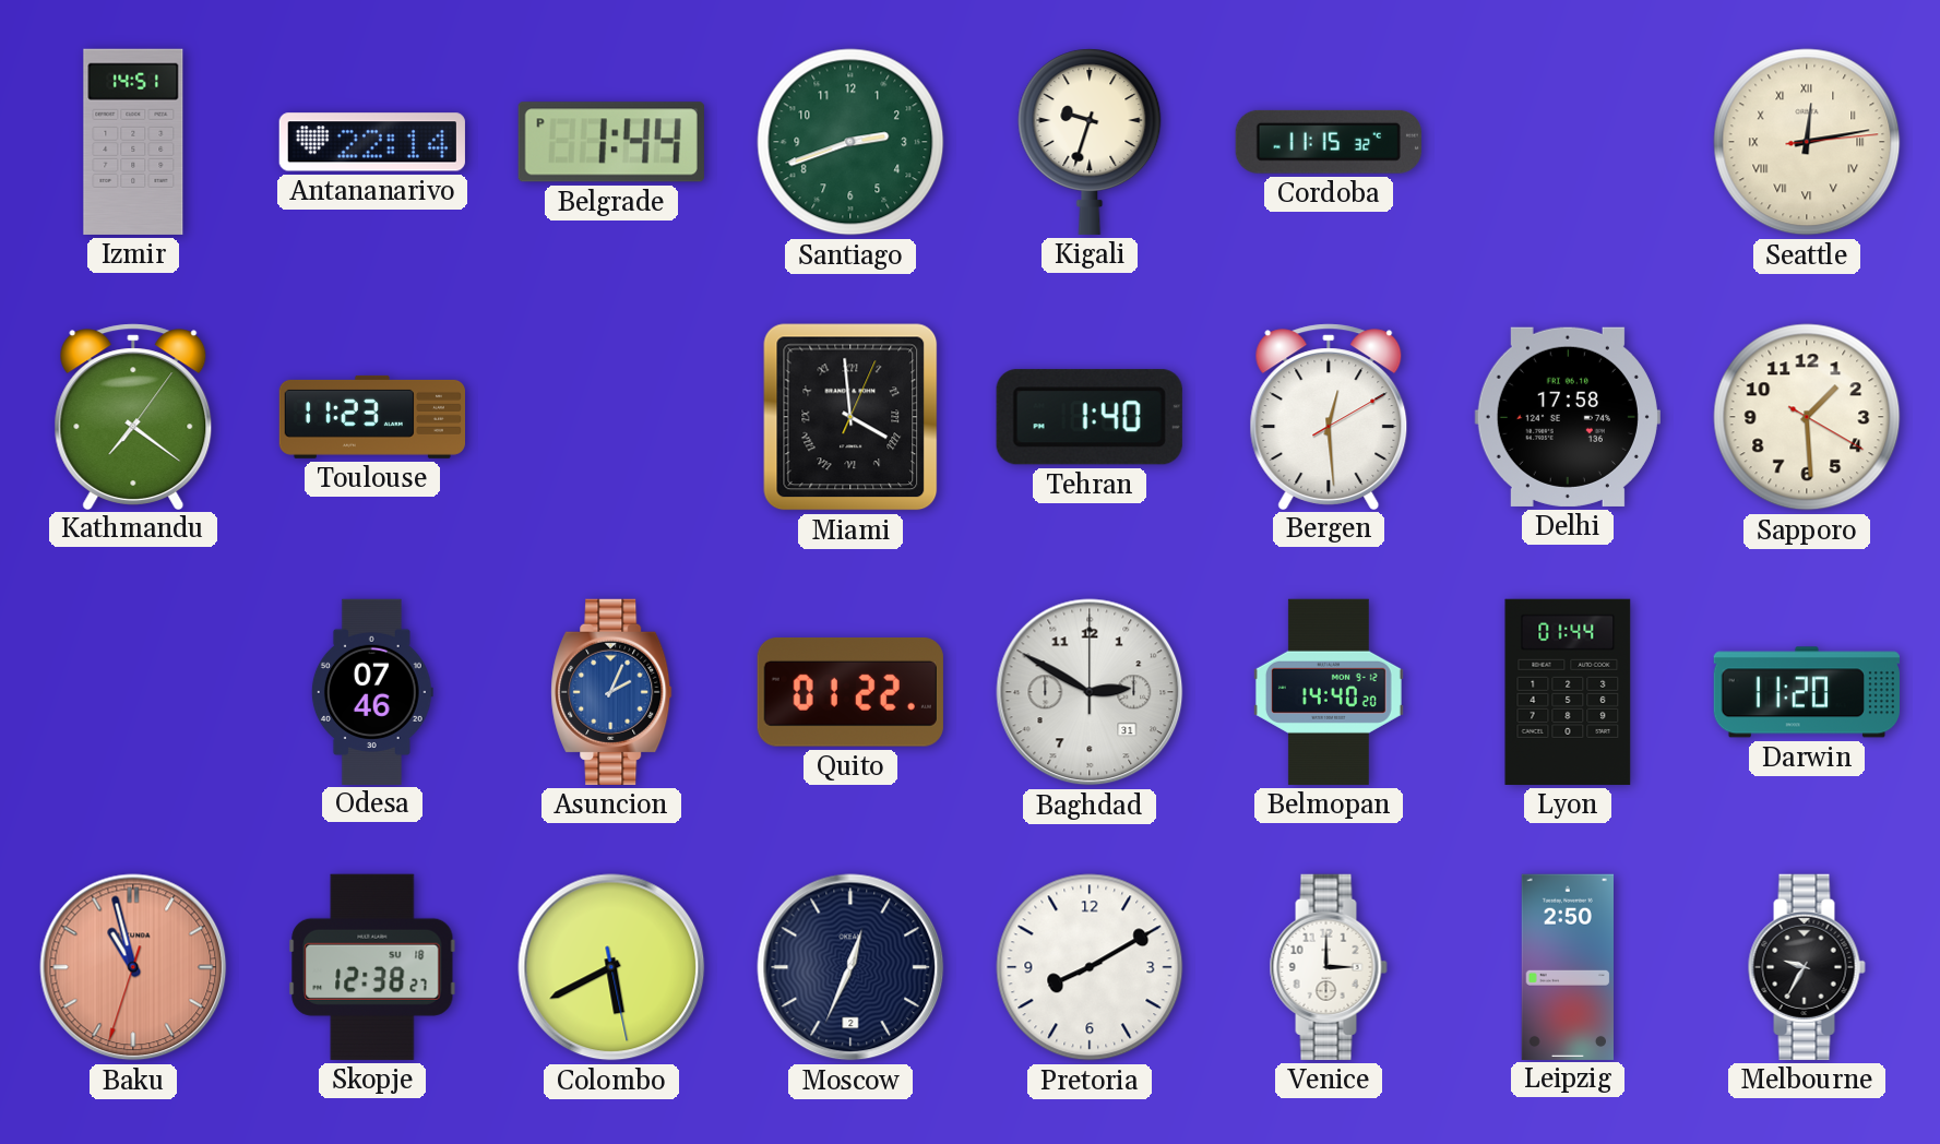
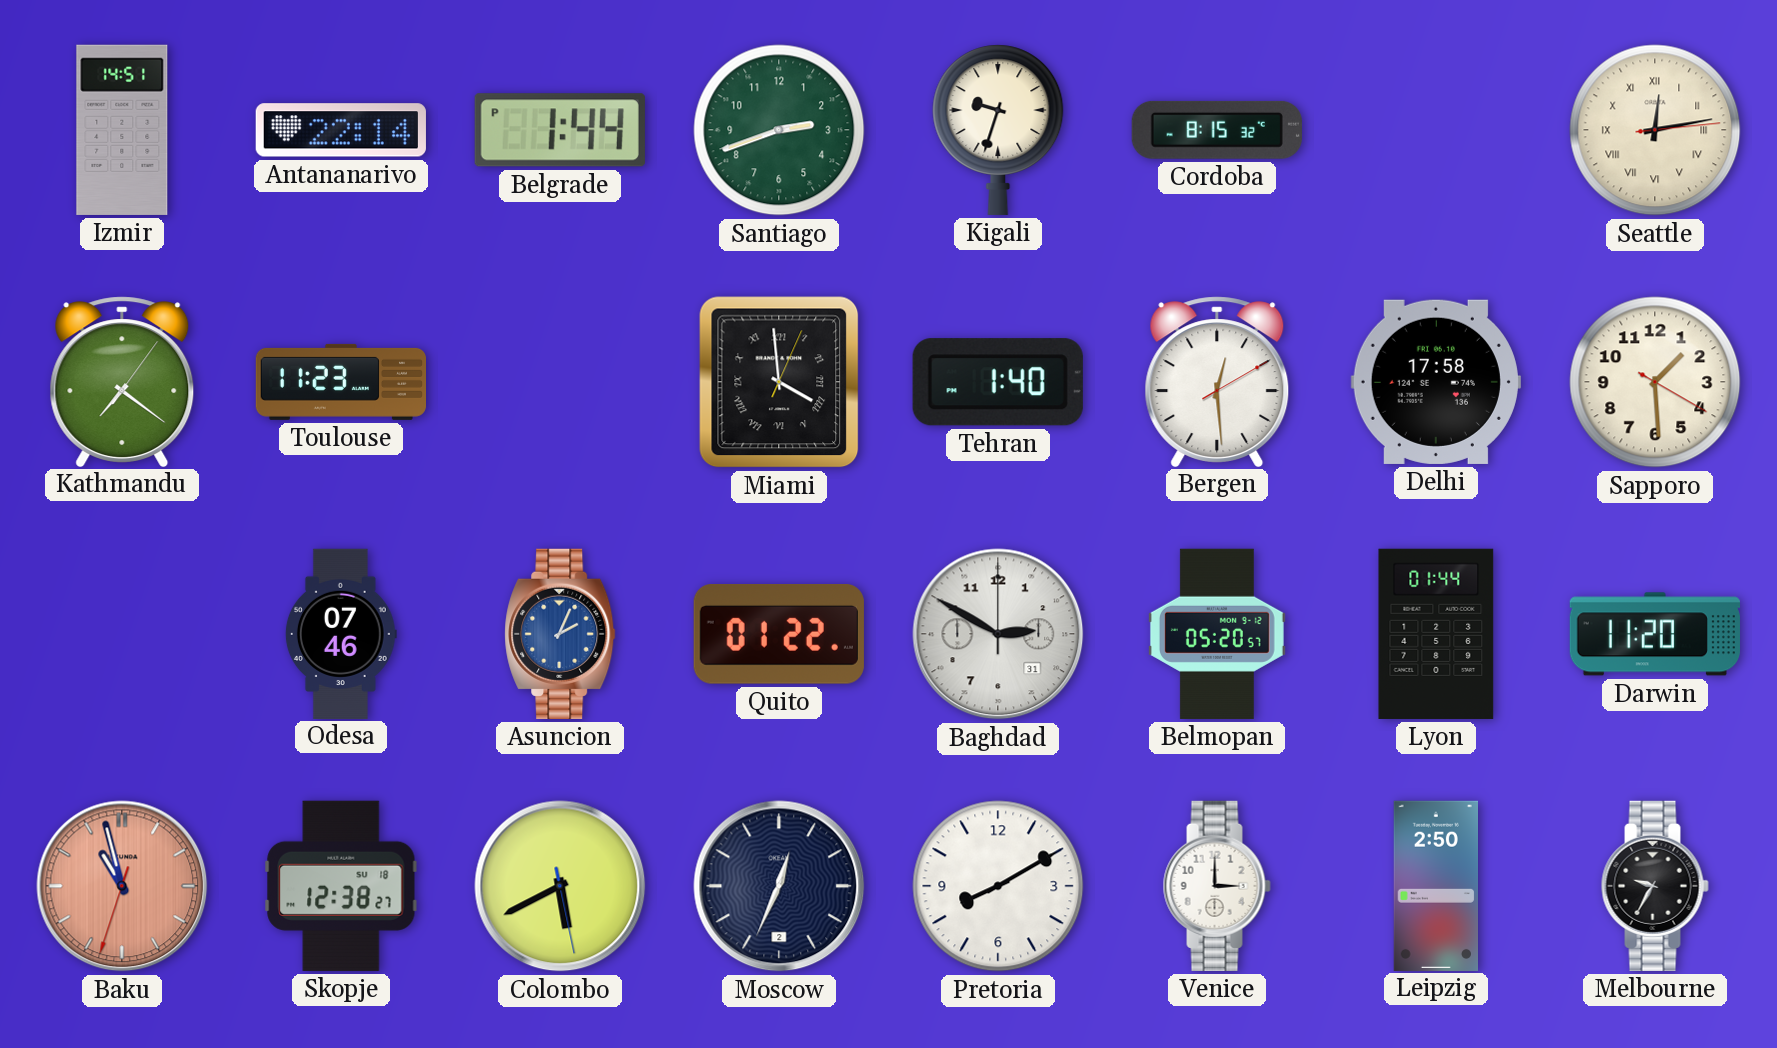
Cordoba: 11:15 -> 8:15 (1217, 130)
Belmopan: 14:40 -> 05:20 (1217, 634)
